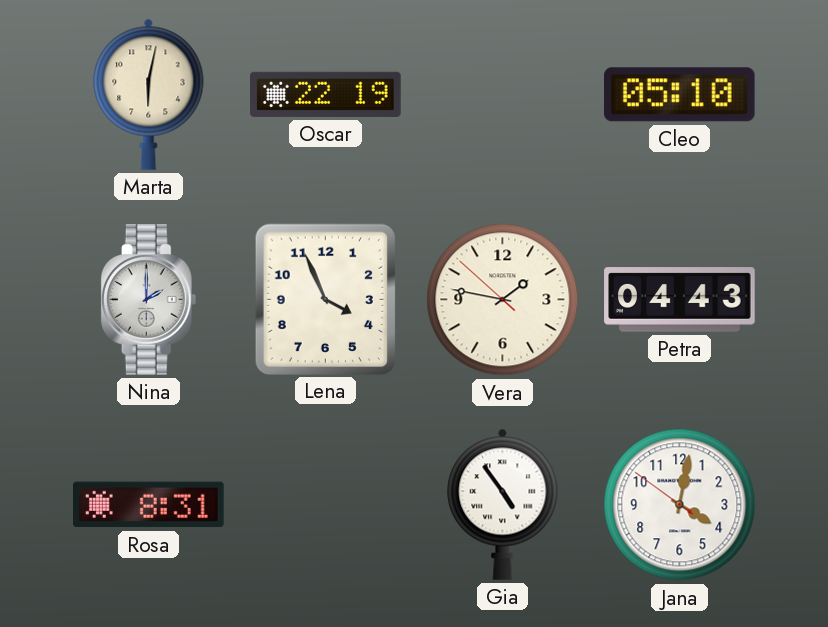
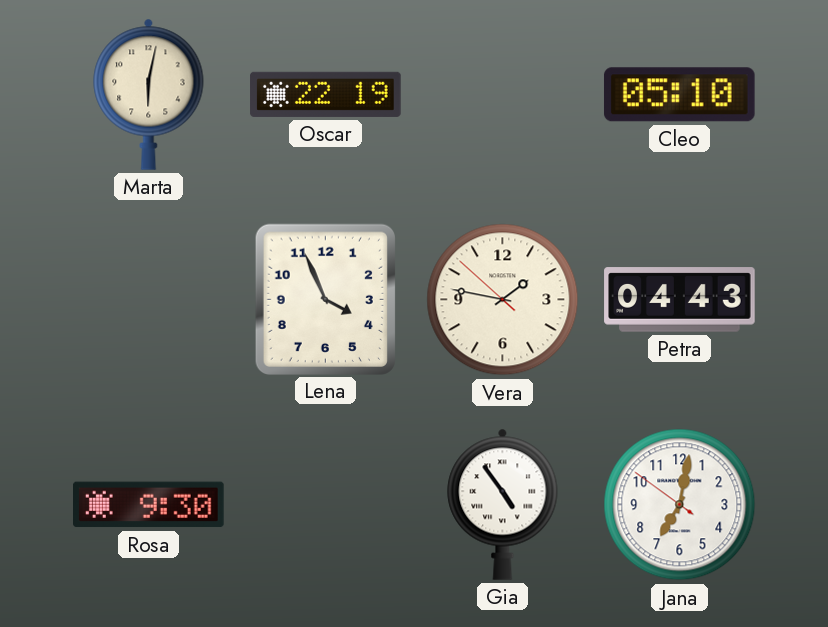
Nina: 2:00 -> none (149, 300)
Rosa: 8:31 -> 9:30 (149, 505)
Jana: 4:01 -> 7:01 (680, 505)
